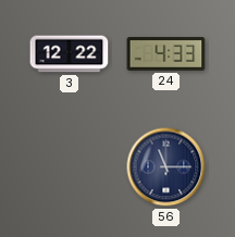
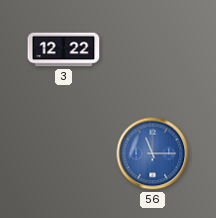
24: 4:33 -> none (166, 54)
56 dial: navy -> blue (153, 154)
